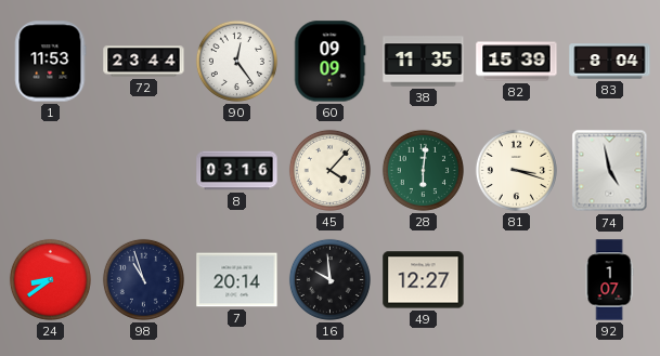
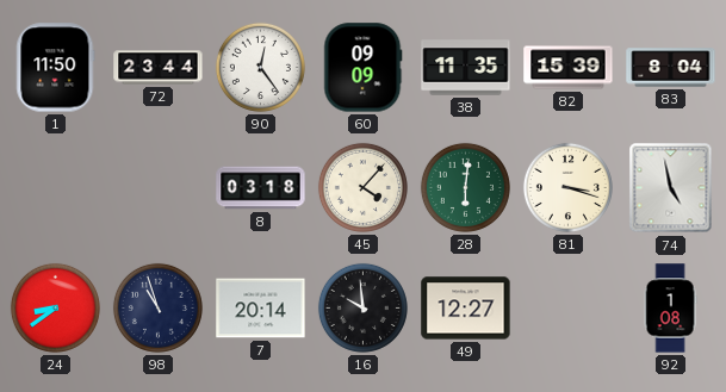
1: 11:53 -> 11:50 (56, 68)
8: 03:16 -> 03:18 (261, 188)
92: 1:07 -> 1:08 (670, 309)
